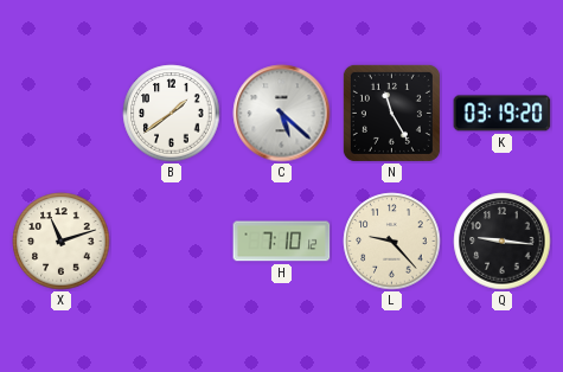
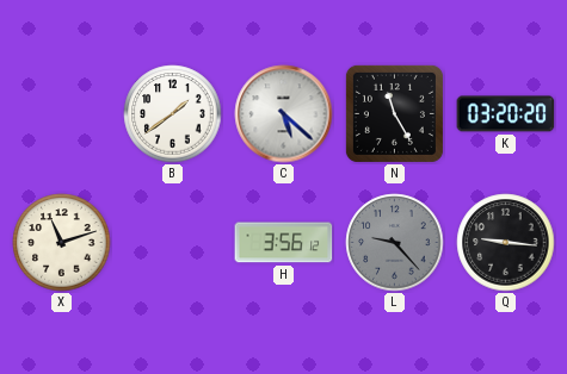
K: 03:19 -> 03:20 (506, 114)
H: 7:10 -> 3:56 (284, 243)
L dial: cream -> grey (395, 243)
